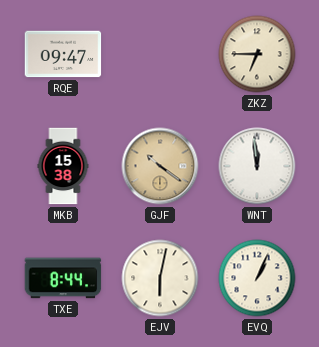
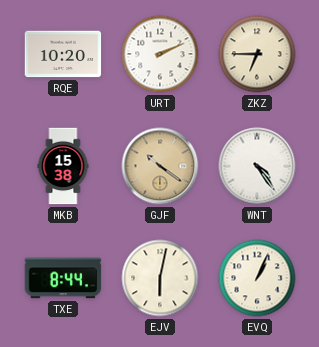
RQE: 09:47 -> 10:20 (63, 54)
URT: none -> 2:11 (160, 54)
WNT: 11:59 -> 4:24 (257, 166)
